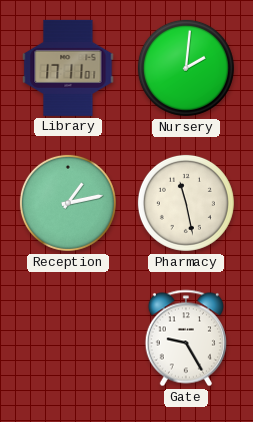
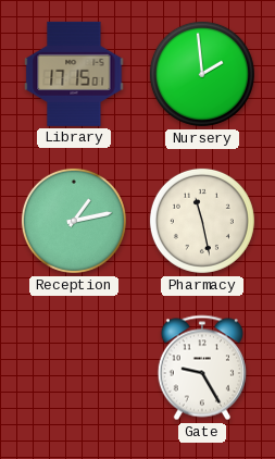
Library: 17:11 -> 17:15 (74, 74)
Nursery: 2:01 -> 1:59 (202, 74)
